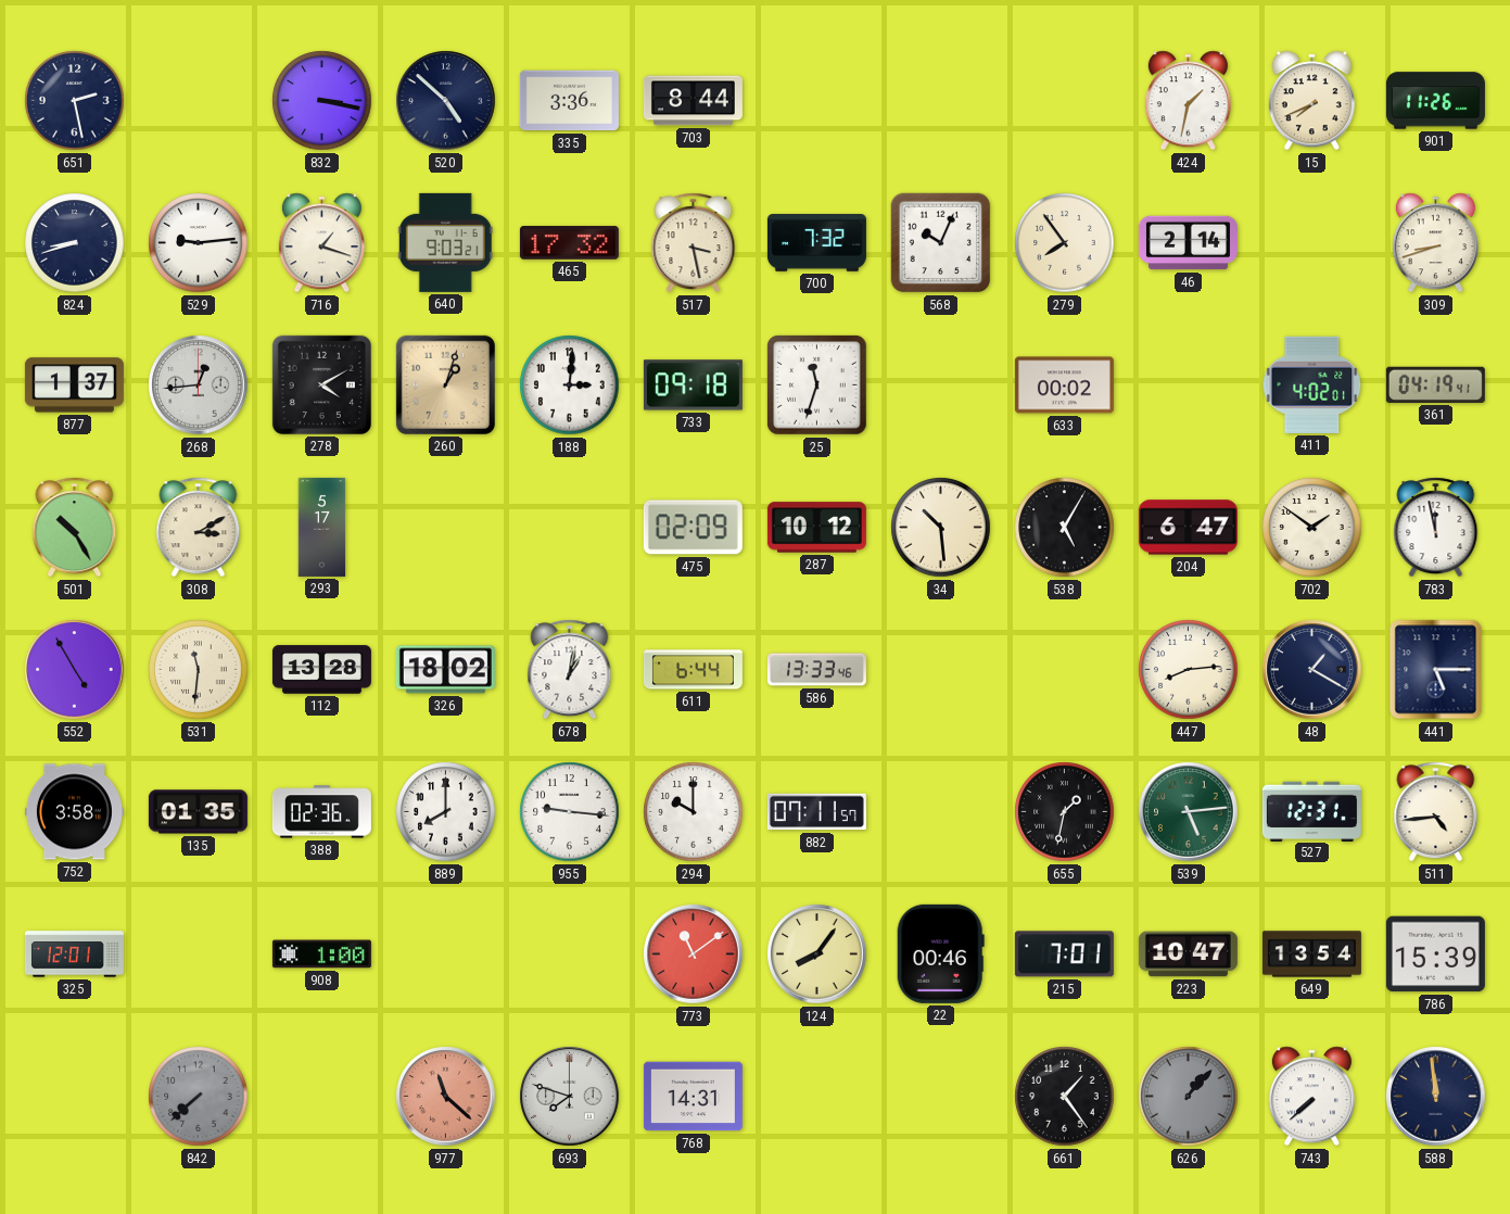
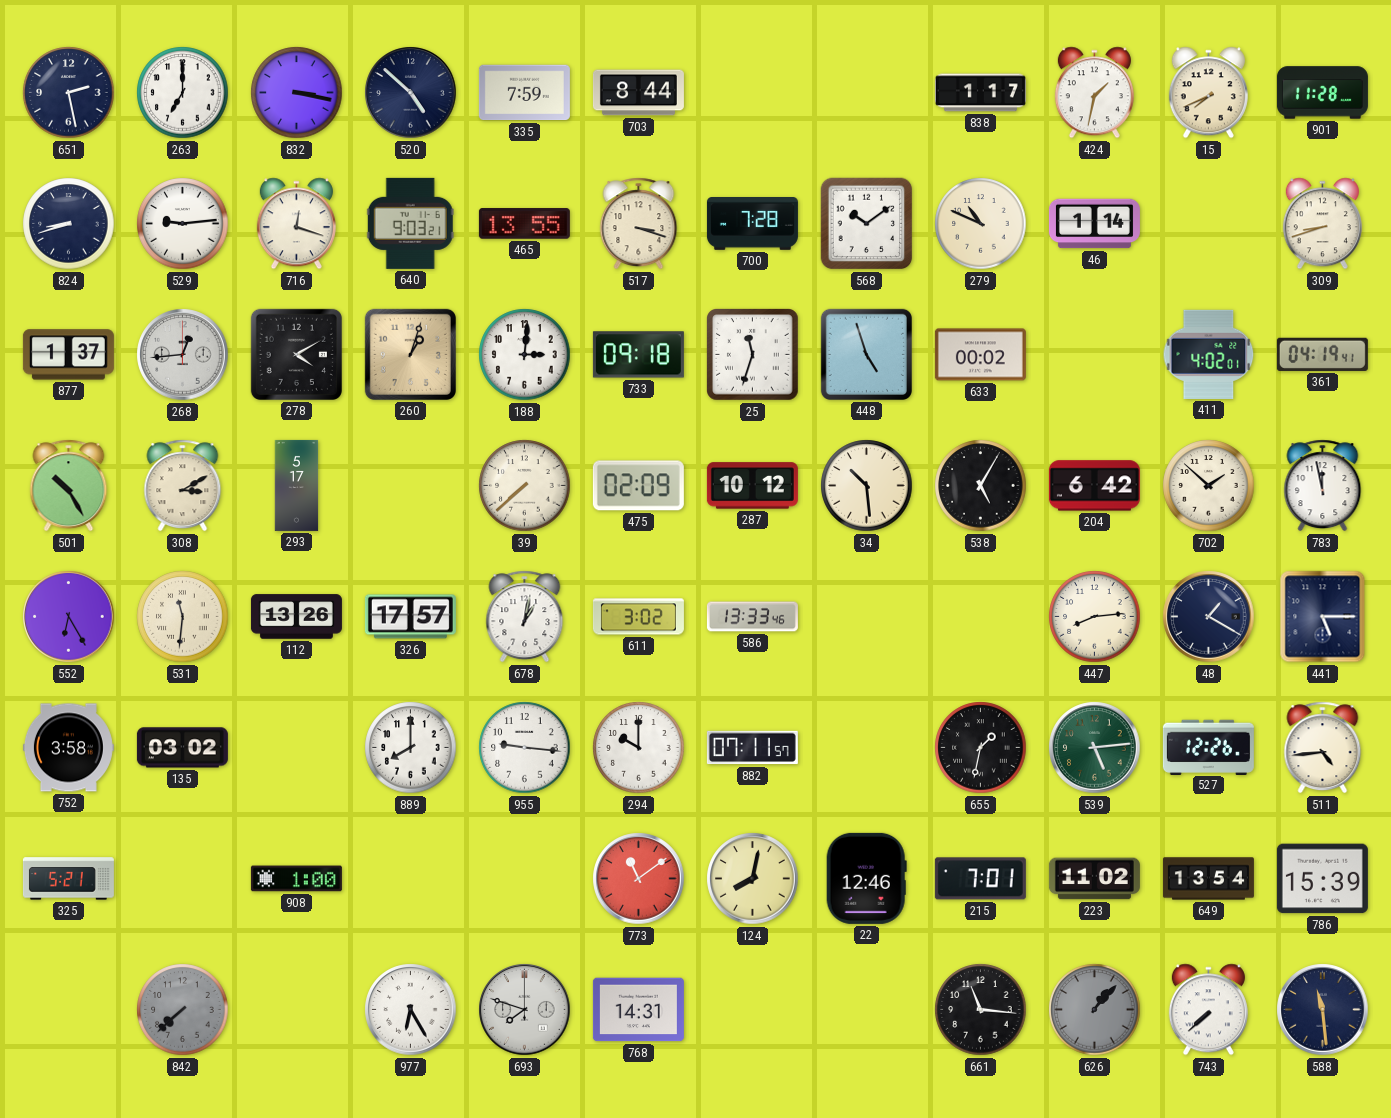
263: none -> 7:00 (183, 93)
335: 3:36 -> 7:59 (524, 93)
838: none -> 1:17 (980, 93)
901: 11:26 -> 11:28 (1322, 93)
716: 1:18 -> 12:18 (296, 224)
465: 17:32 -> 13:55 (524, 224)
517: 3:28 -> 3:18 (639, 224)
700: 7:32 -> 7:28 (752, 224)
568: 10:04 -> 10:09 (867, 224)
279: 7:54 -> 10:49 (981, 224)
46: 2:14 -> 1:14 (1094, 224)
448: none -> 4:57 (866, 354)
39: none -> 7:38 (525, 486)
204: 6:47 -> 6:42 (1094, 486)
702: 1:51 -> 1:52 (1209, 486)
552: 4:55 -> 6:25 (69, 617)
112: 13:28 -> 13:26 (296, 617)
326: 18:02 -> 17:57 (410, 617)
611: 6:44 -> 3:02 (638, 617)
135: 01:35 -> 03:02 (182, 748)
388: 02:36 -> none (321, 812)
527: 12:31 -> 12:26 (1208, 747)
325: 12:01 -> 5:21 (68, 879)
124: 8:06 -> 8:02 (753, 879)
22: 00:46 -> 12:46 (866, 878)
223: 10:47 -> 11:02 (1094, 879)
977: 11:22 -> 6:25 (411, 1010)
977 dial: salmon -> white (411, 1010)
661: 1:24 -> 11:16 (981, 1010)
588: 11:59 -> 11:29 (1323, 1010)
